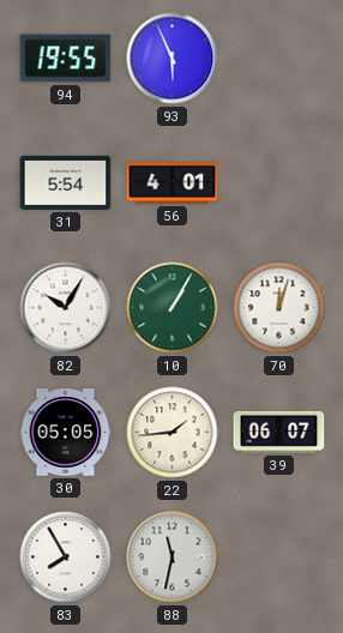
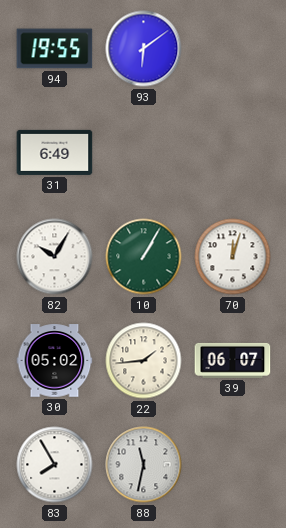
93: 5:56 -> 6:09 (144, 49)
31: 5:54 -> 6:49 (55, 152)
56: 4:01 -> none (173, 183)
30: 05:05 -> 05:02 (55, 361)
